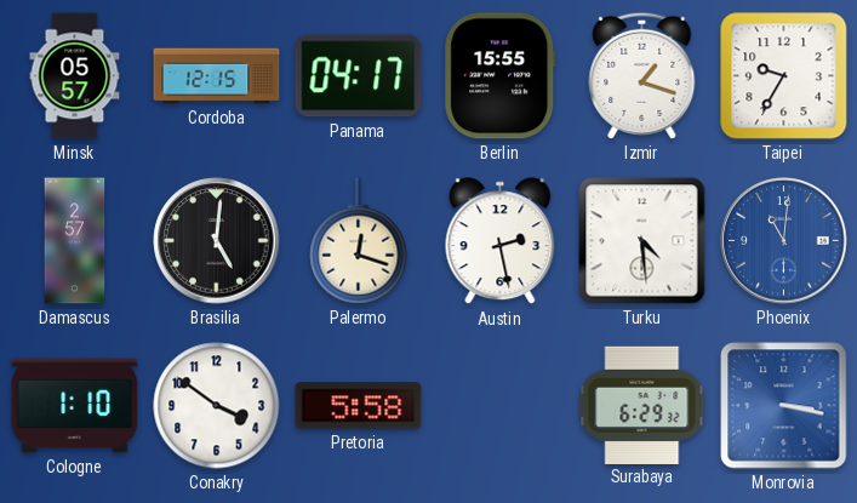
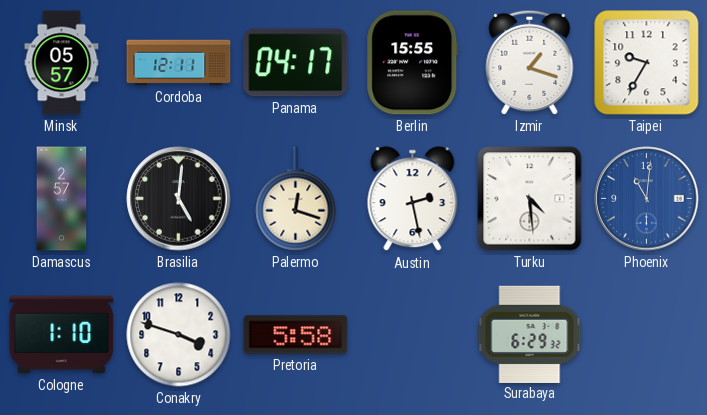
Cordoba: 12:15 -> 12:11 (179, 63)
Conakry: 3:51 -> 3:48 (179, 335)
Monrovia: 3:17 -> none (784, 406)
